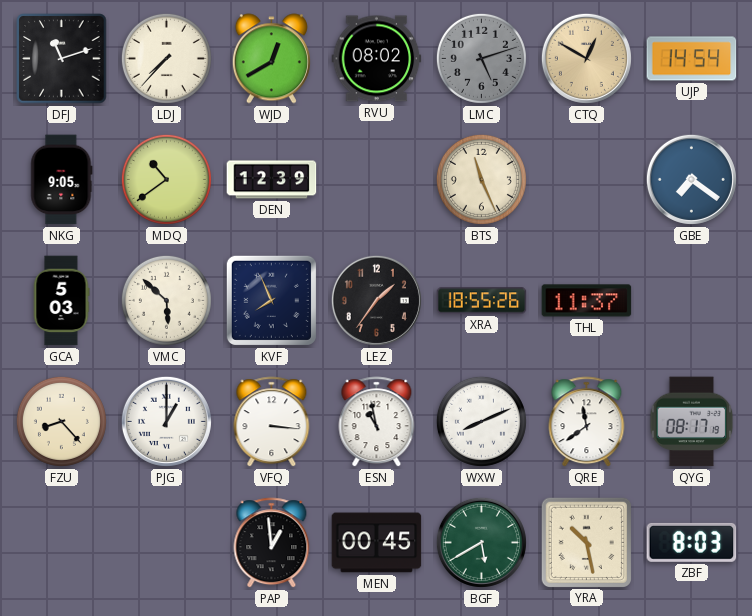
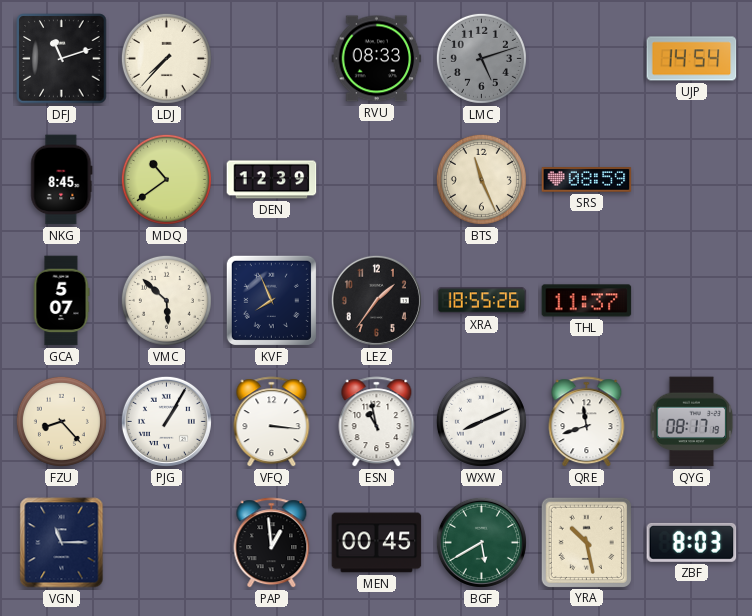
WJD: 12:40 -> none (271, 59)
RVU: 08:02 -> 08:33 (377, 59)
CTQ: 12:50 -> none (586, 58)
NKG: 9:05 -> 8:45 (62, 180)
SRS: none -> 08:59 (587, 180)
GBE: 7:21 -> none (691, 179)
GCA: 5:03 -> 5:07 (61, 301)
PJG: 1:00 -> 1:05 (166, 421)
QRE: 11:39 -> 11:42 (587, 422)
VGN: none -> 11:15 (62, 543)
